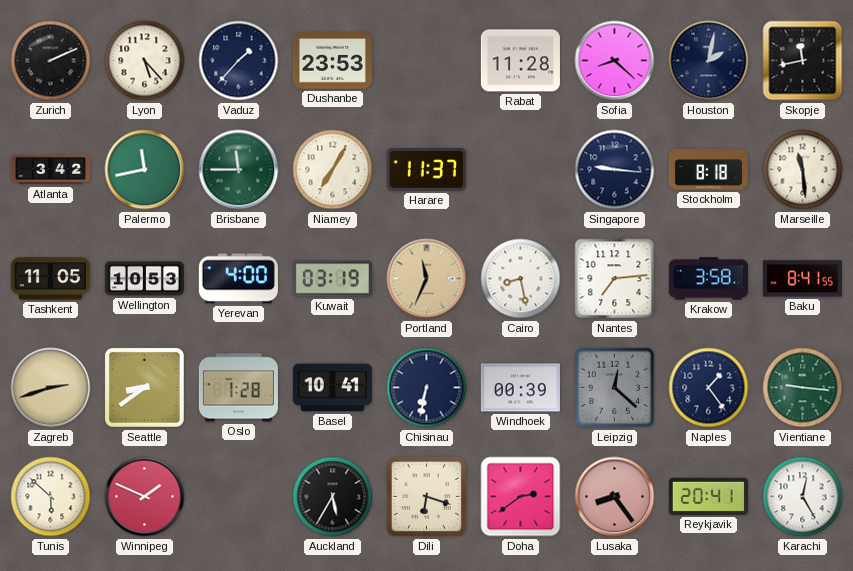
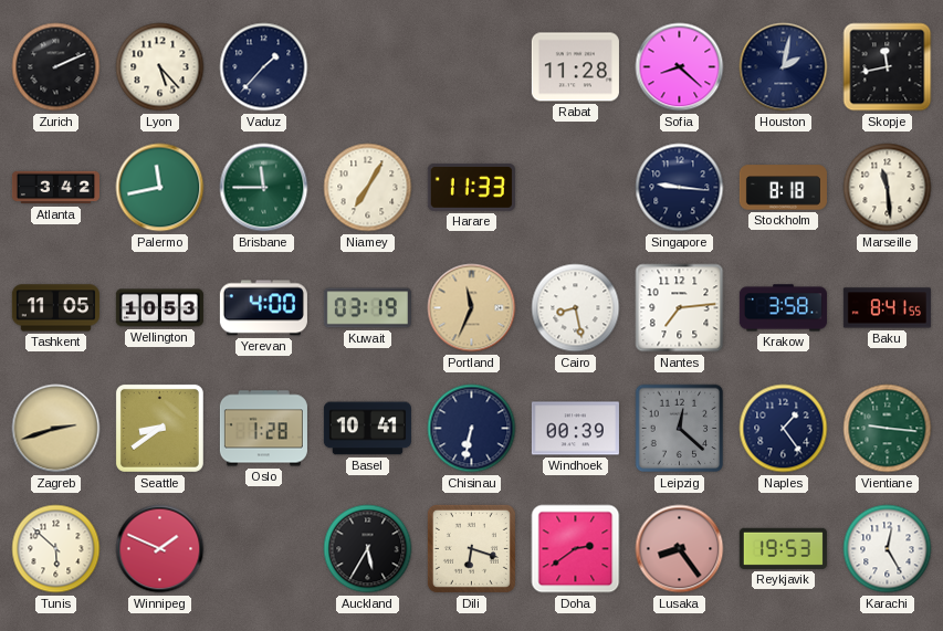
Dushanbe: 23:53 -> none (332, 61)
Harare: 11:37 -> 11:33 (471, 187)
Reykjavik: 20:41 -> 19:53 (783, 548)
